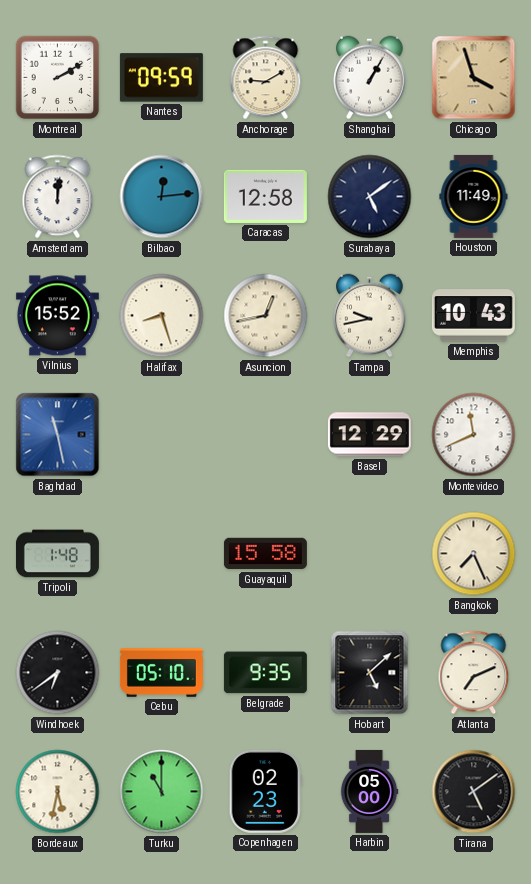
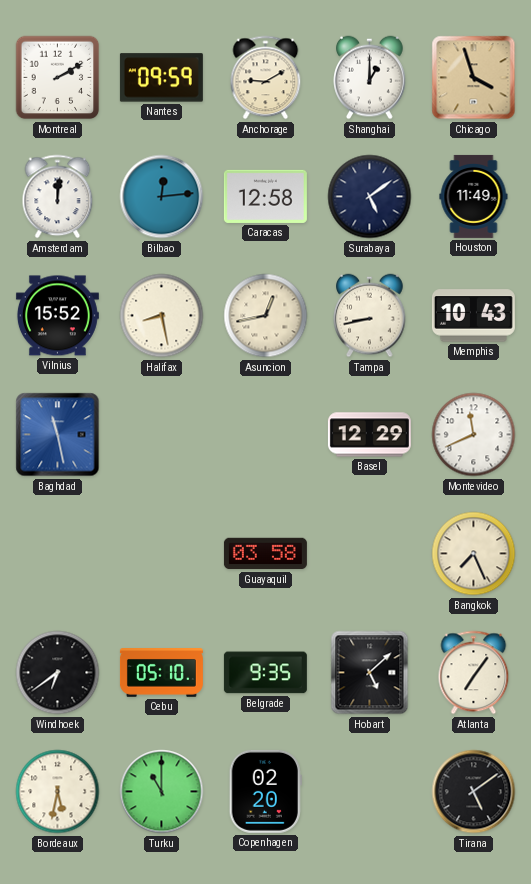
Shanghai: 1:05 -> 1:00 (370, 78)
Halifax: 8:27 -> 8:28 (162, 316)
Tampa: 9:43 -> 8:43 (370, 316)
Tripoli: 1:48 -> none (57, 554)
Guayaquil: 15:58 -> 03:58 (265, 554)
Atlanta: 7:11 -> 7:06 (474, 673)
Copenhagen: 02:23 -> 02:20 (265, 791)
Harbin: 05:00 -> none (369, 791)
